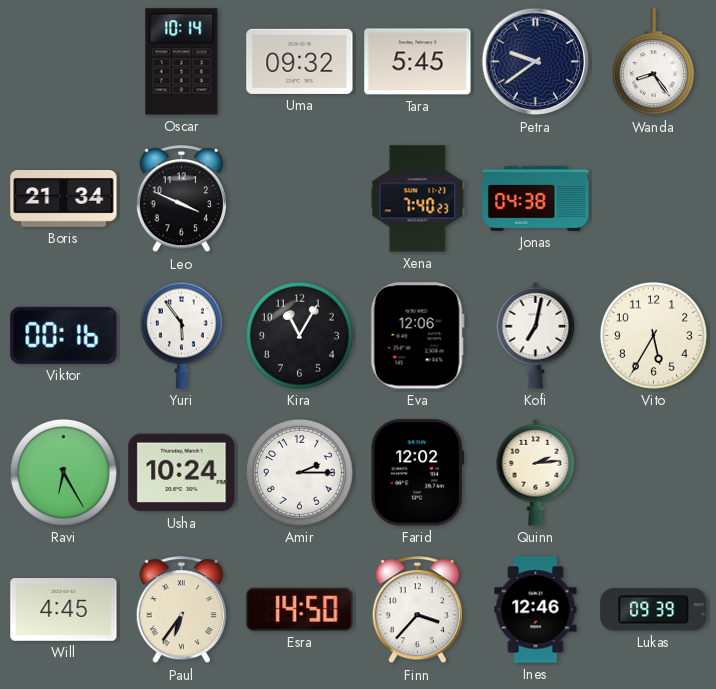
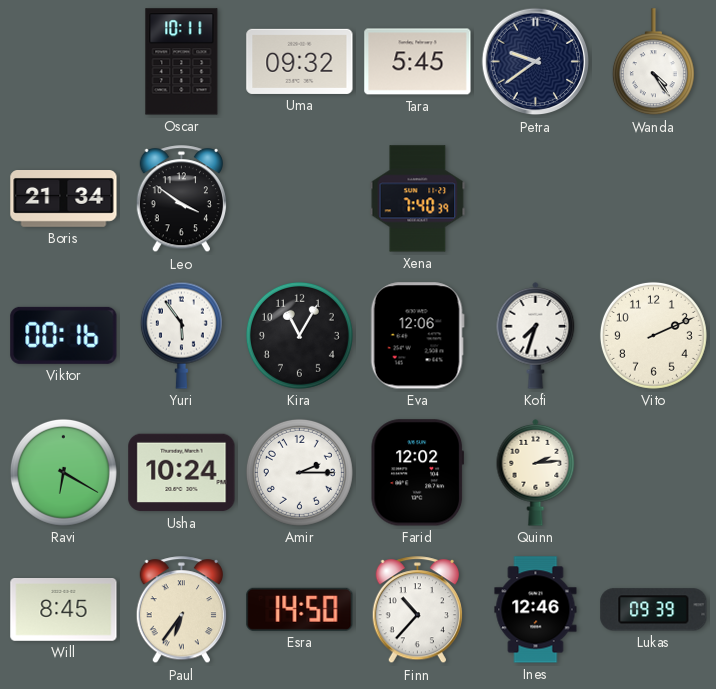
Oscar: 10:14 -> 10:11 (182, 62)
Wanda: 8:24 -> 4:24 (653, 62)
Leo: 3:49 -> 3:51 (181, 199)
Xena: 7:40:23 -> 7:40:39 (418, 199)
Jonas: 04:38 -> none (536, 199)
Kofi: 7:02 -> 7:33 (536, 336)
Vito: 5:35 -> 2:11 (653, 335)
Ravi: 6:25 -> 6:20 (63, 472)
Will: 4:45 -> 8:45 (64, 610)
Finn: 3:37 -> 10:37 (417, 610)
